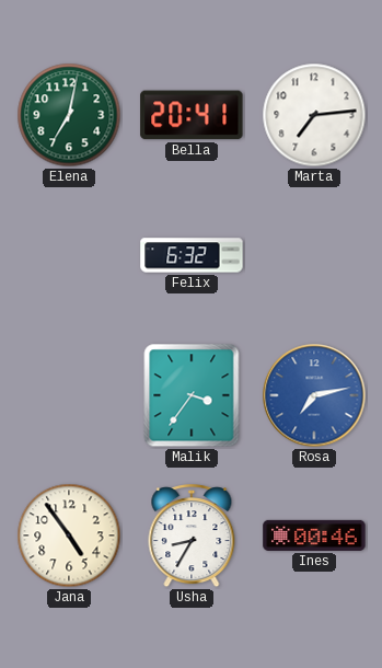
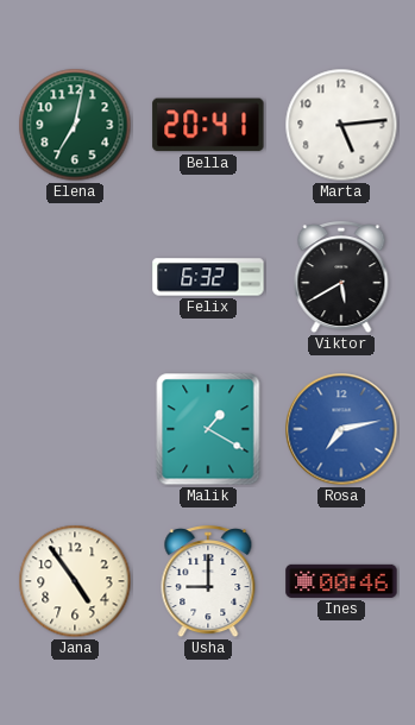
Marta: 7:14 -> 5:14 (341, 125)
Viktor: none -> 5:40 (341, 278)
Malik: 3:36 -> 1:20 (208, 429)
Usha: 8:35 -> 9:00 (208, 582)
